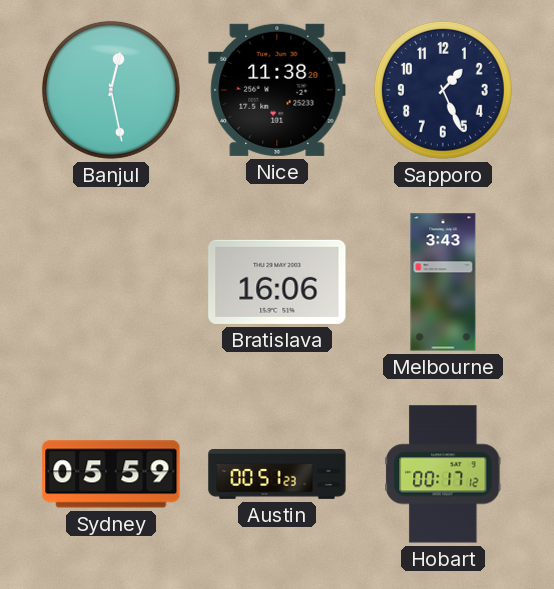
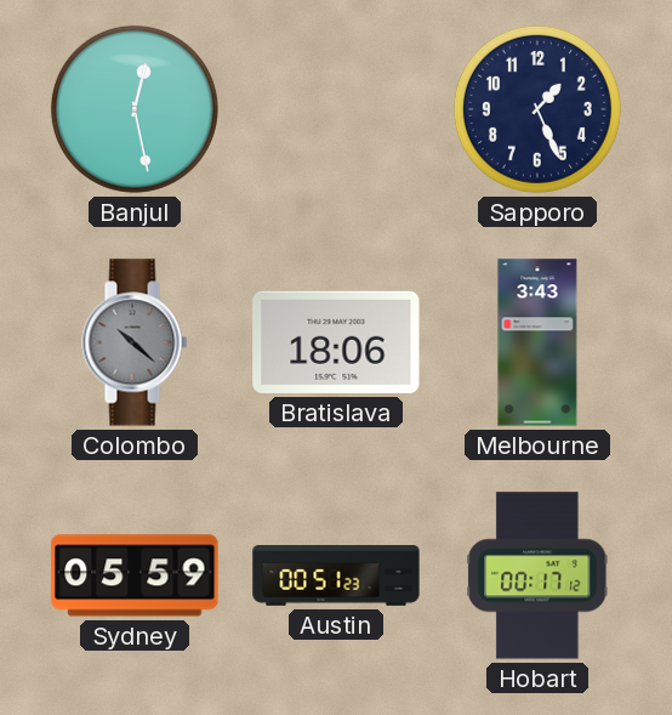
Nice: 11:38 -> none (277, 90)
Colombo: none -> 10:22 (135, 342)
Bratislava: 16:06 -> 18:06 (336, 342)
